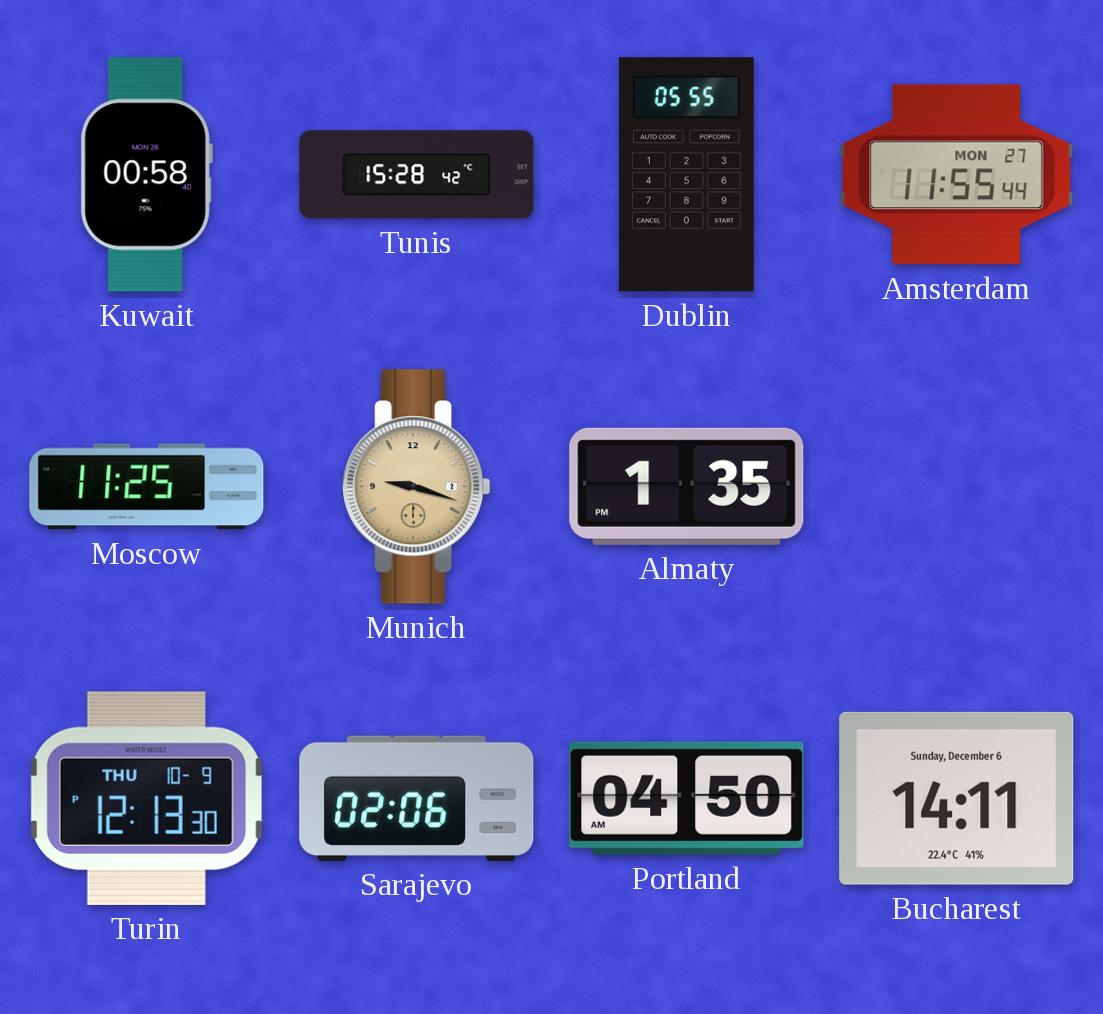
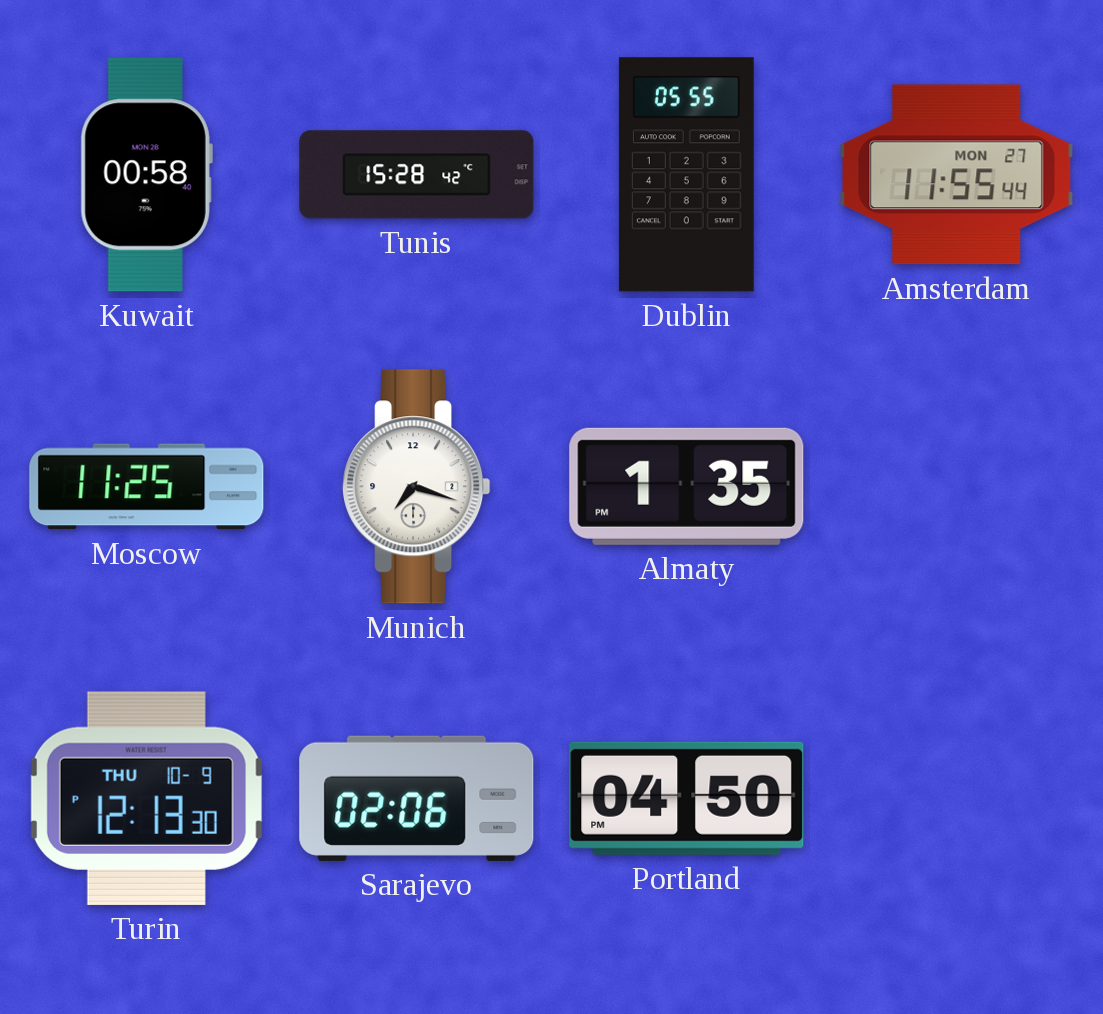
Munich: 9:18 -> 7:18 (417, 487)
Munich dial: champagne -> white (417, 487)
Portland: 04:50 AM -> 04:50 PM (687, 798)
Bucharest: 14:11 -> none (957, 798)
